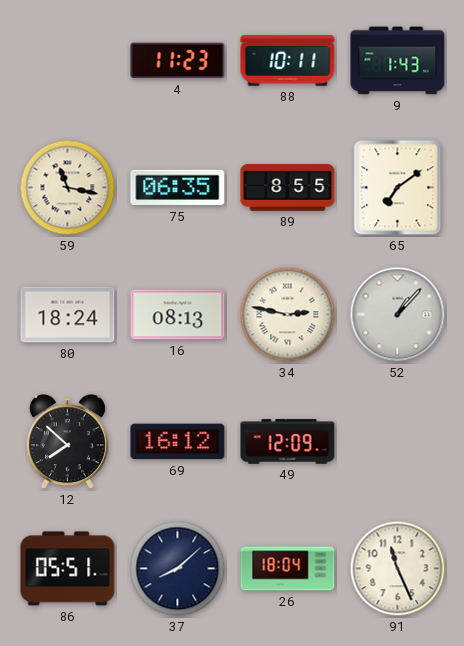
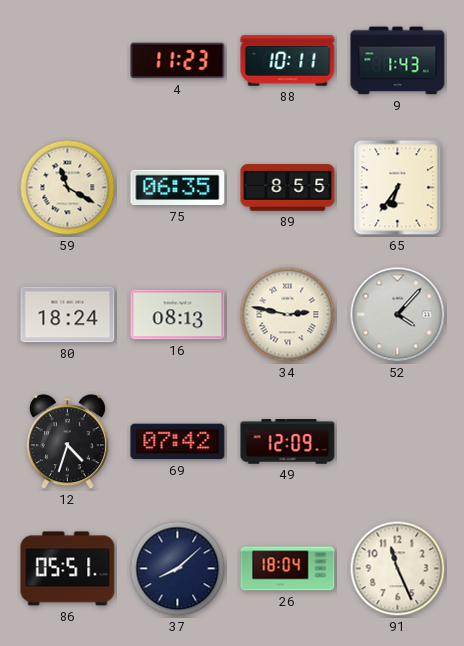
59: 11:17 -> 11:20 (68, 188)
65: 7:09 -> 6:36 (398, 188)
52: 1:07 -> 4:07 (398, 315)
12: 7:52 -> 4:33 (67, 442)
69: 16:12 -> 07:42 (178, 442)
